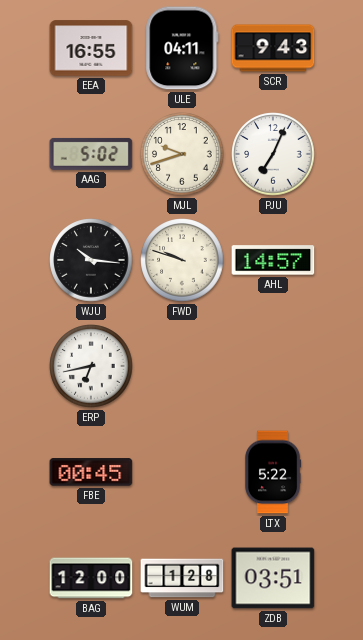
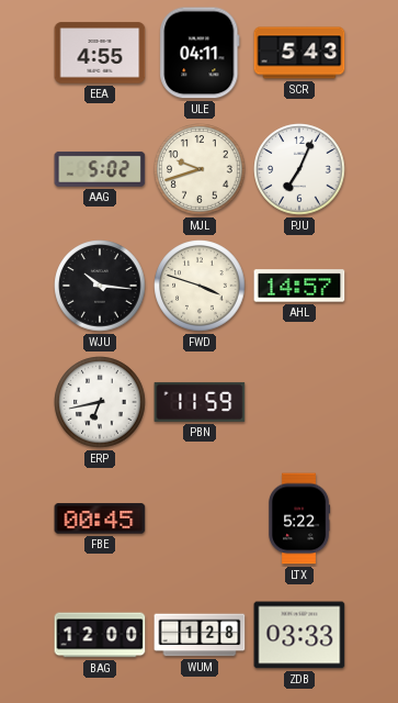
EEA: 16:55 -> 4:55 (100, 53)
SCR: 9:43 -> 5:43 (299, 53)
FWD: 9:48 -> 3:48 (200, 286)
PBN: none -> 11:59 (200, 402)
ZDB: 03:51 -> 03:33 (299, 635)
